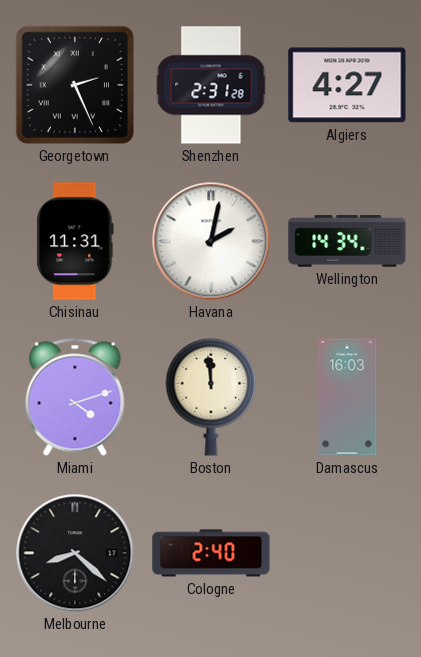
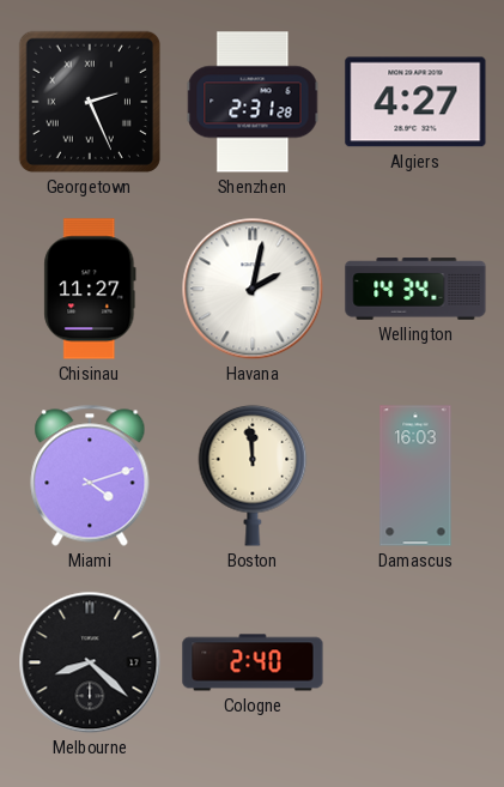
Chisinau: 11:31 -> 11:27 (90, 289)
